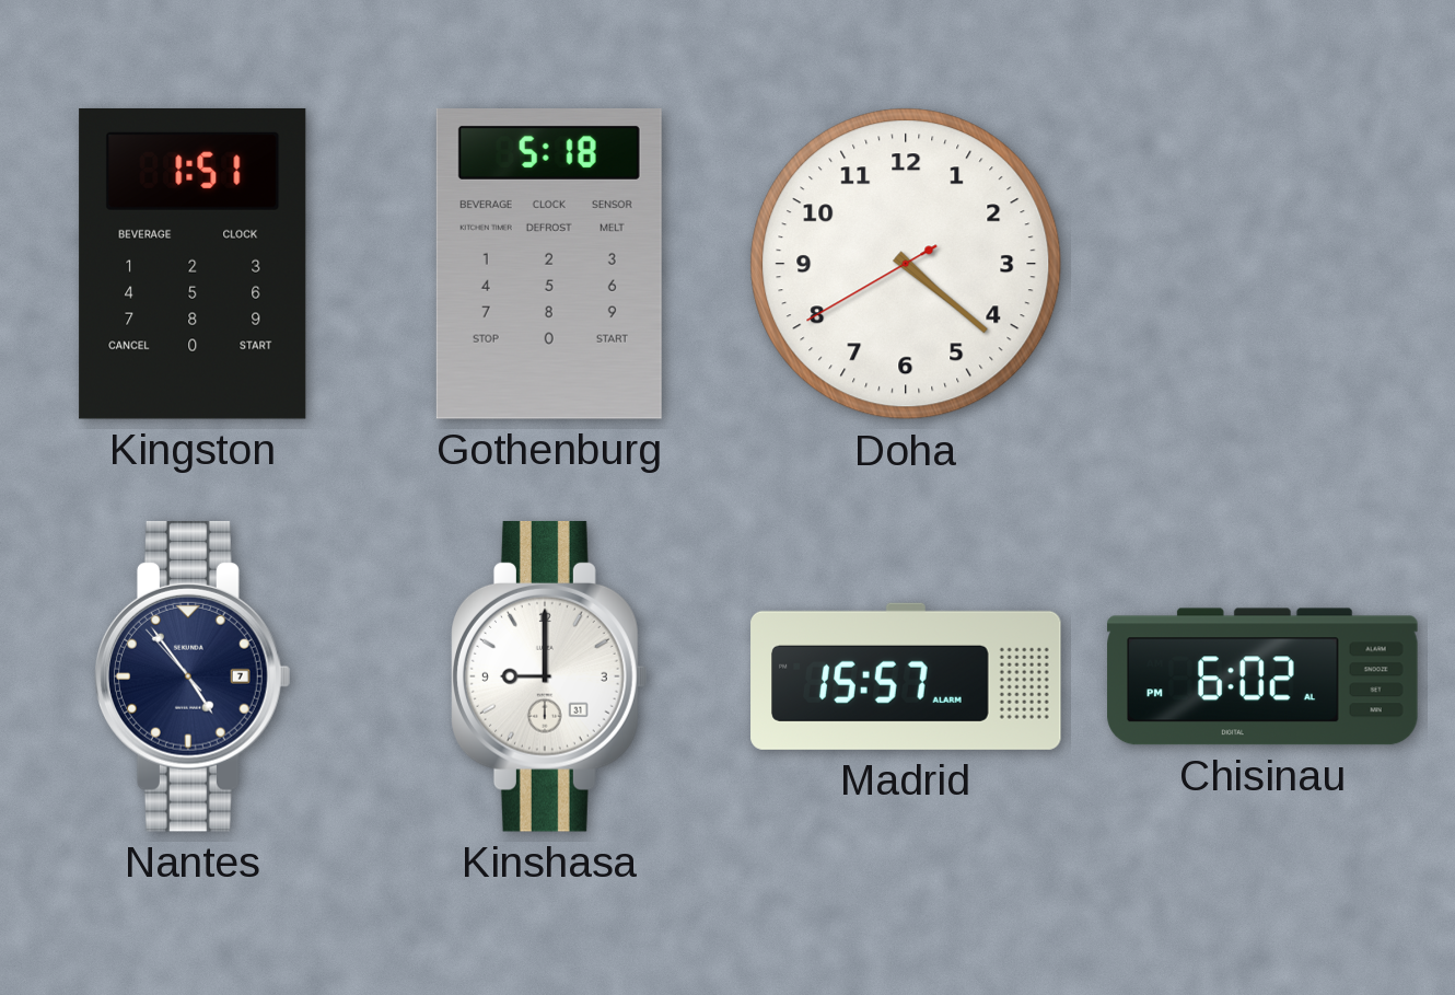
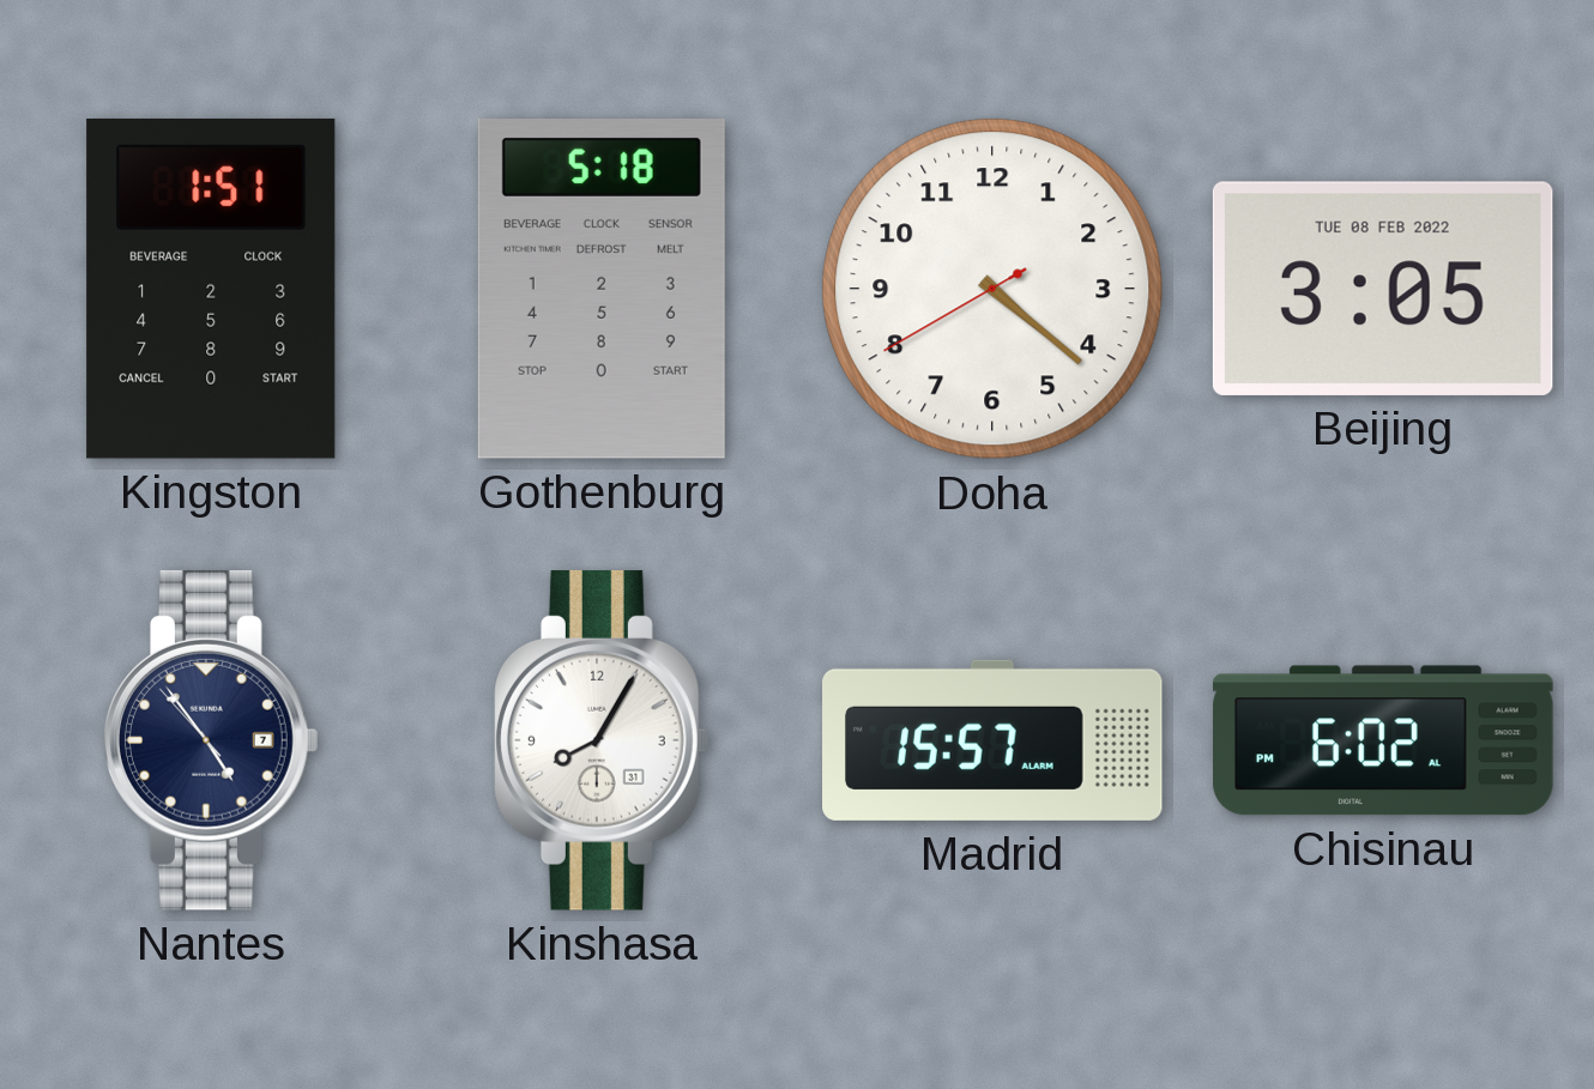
Beijing: none -> 3:05 (1383, 289)
Kinshasa: 9:00 -> 8:05 (603, 740)
